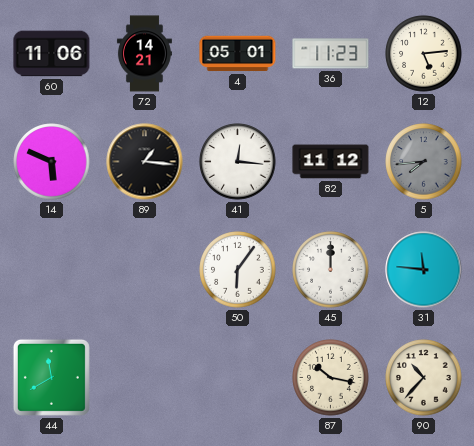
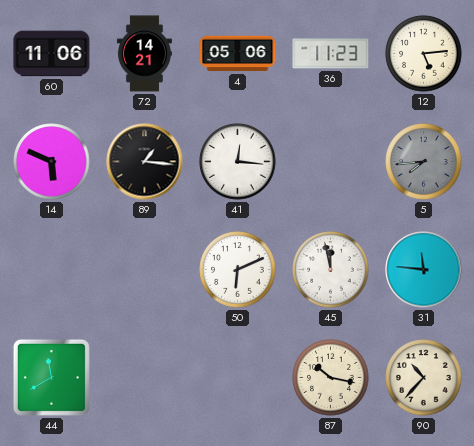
4: 05:01 -> 05:06 (238, 54)
82: 11:12 -> none (331, 162)
50: 6:06 -> 6:11 (238, 270)
45: 12:00 -> 11:58 (331, 270)
